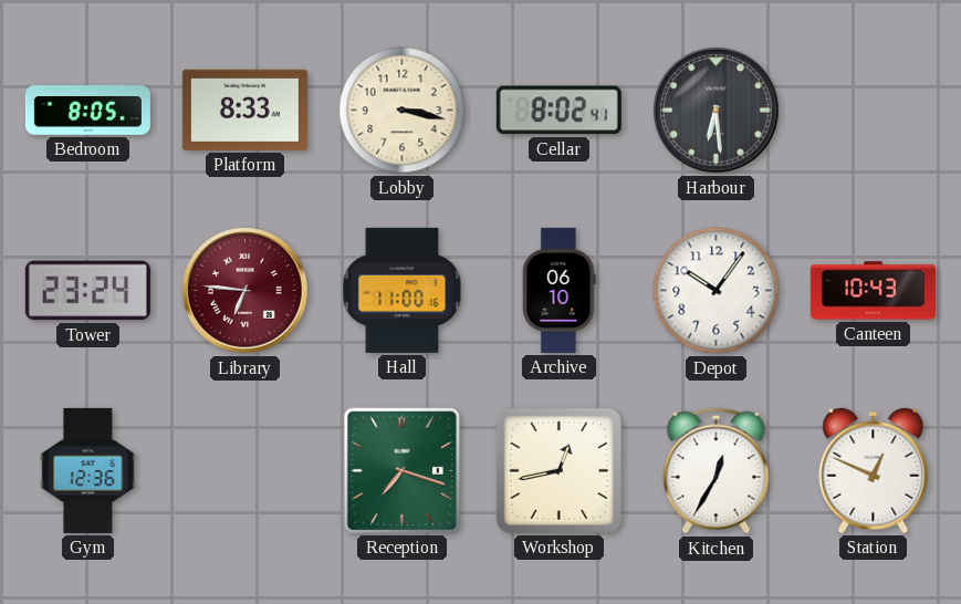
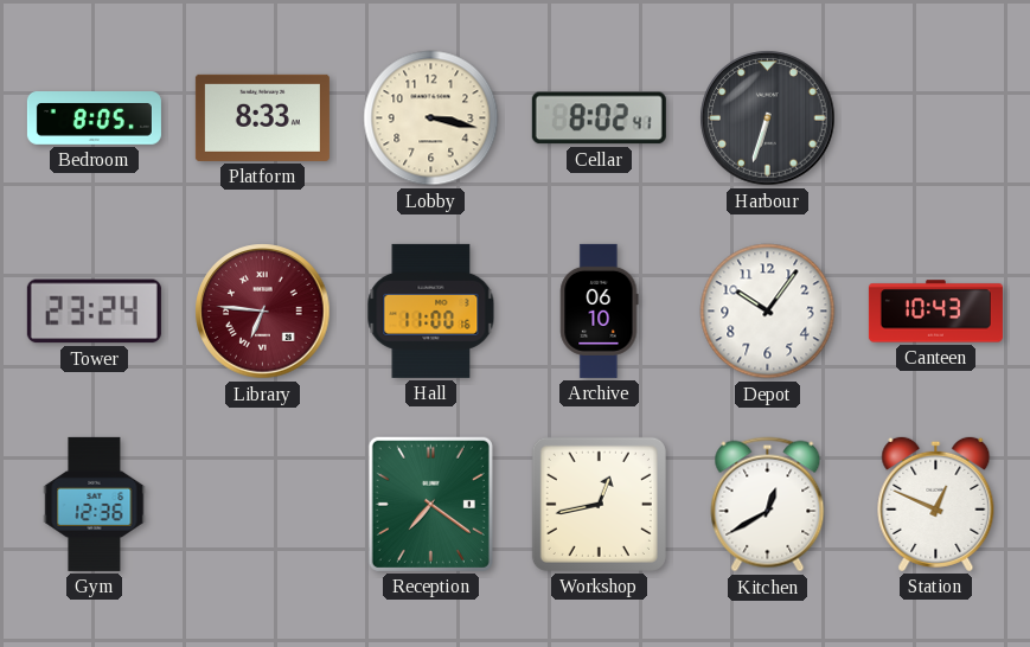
Harbour: 6:29 -> 6:33 (768, 118)
Reception: 7:18 -> 7:21 (430, 504)
Kitchen: 12:35 -> 12:40 (768, 505)
